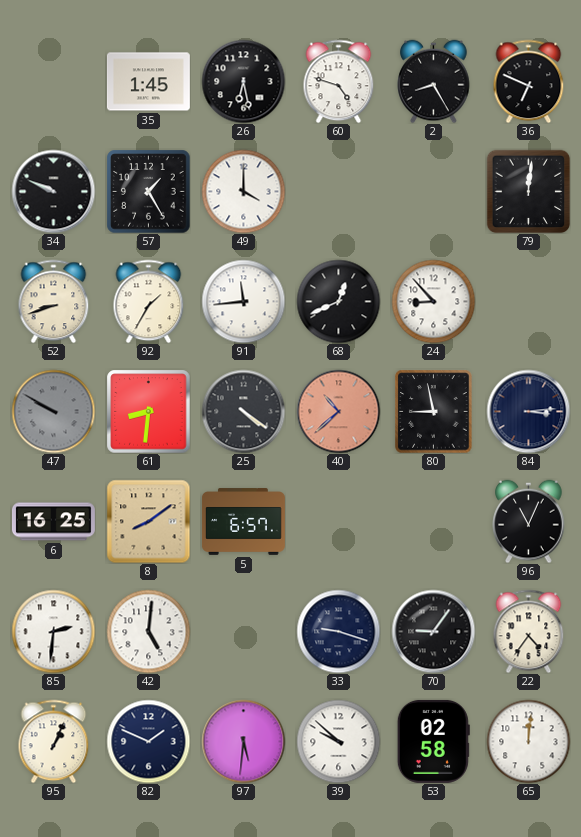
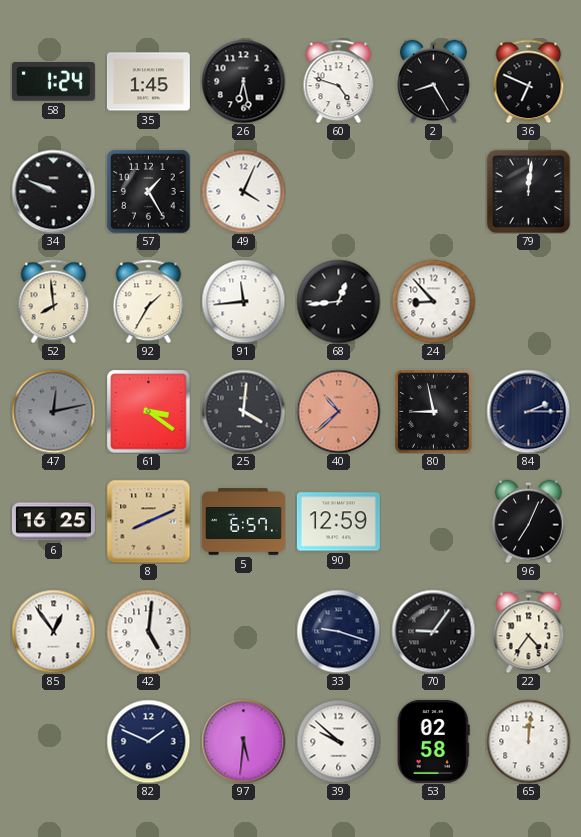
58: none -> 1:24 (53, 82)
49: 4:00 -> 4:04 (243, 191)
52: 8:42 -> 7:59 (54, 301)
68: 12:41 -> 12:44 (338, 301)
47: 9:50 -> 12:13 (53, 411)
61: 8:31 -> 3:21 (148, 411)
25: 4:21 -> 4:01 (243, 411)
84: 3:14 -> 2:15 (528, 411)
8: 8:09 -> 8:11 (148, 521)
90: none -> 12:59 (338, 522)
96: 11:04 -> 7:04 (529, 521)
85: 2:31 -> 12:54 (53, 631)
95: 1:04 -> none (54, 741)
